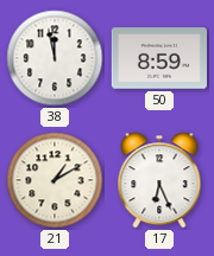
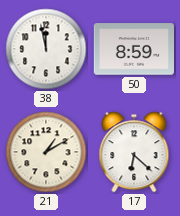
17: 6:26 -> 6:22 (134, 152)
